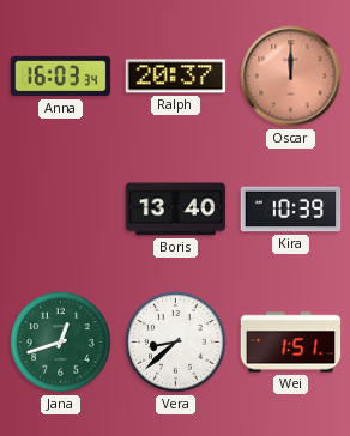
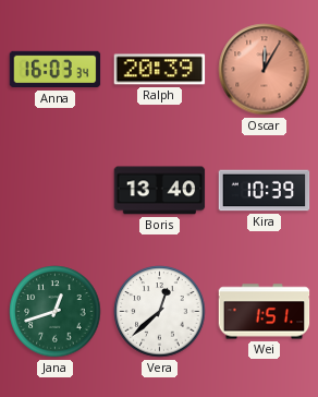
Ralph: 20:37 -> 20:39 (160, 70)
Oscar: 12:00 -> 12:05 (265, 70)
Vera: 8:38 -> 12:38 (160, 312)
